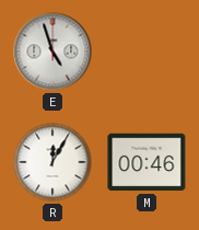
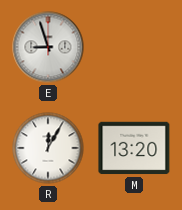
E: 4:57 -> 8:57 (48, 47)
M: 00:46 -> 13:20 (134, 148)
